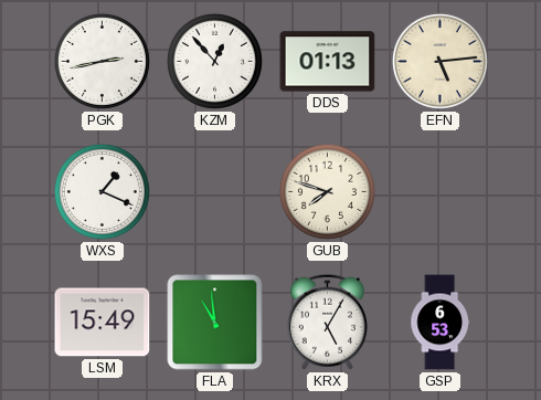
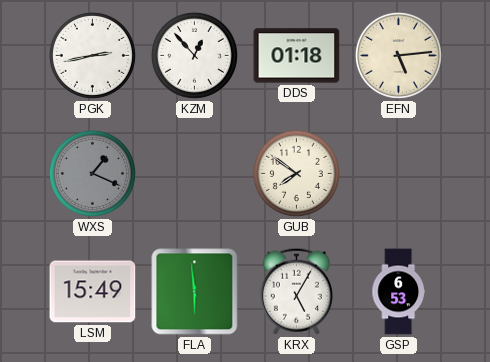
DDS: 01:13 -> 01:18 (297, 56)
WXS dial: white -> grey (92, 173)
GUB: 7:48 -> 7:51 (296, 173)
FLA: 10:59 -> 5:59 (195, 292)
